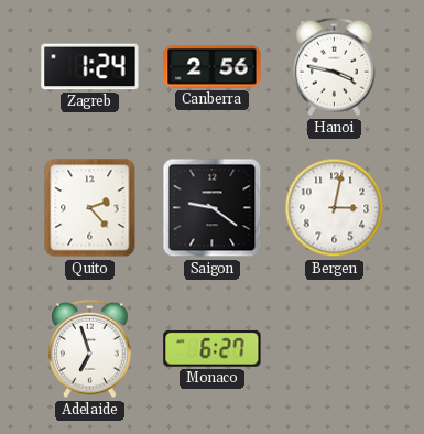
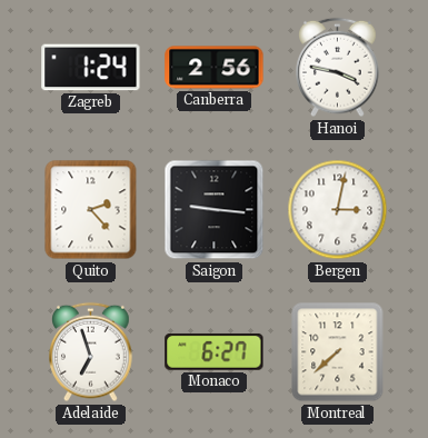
Saigon: 9:21 -> 9:16 (215, 210)
Montreal: none -> 7:38 (338, 352)
